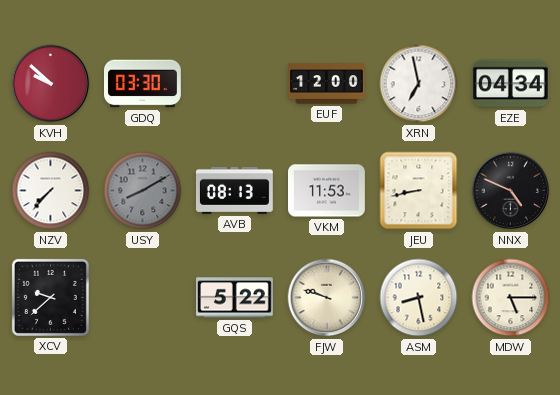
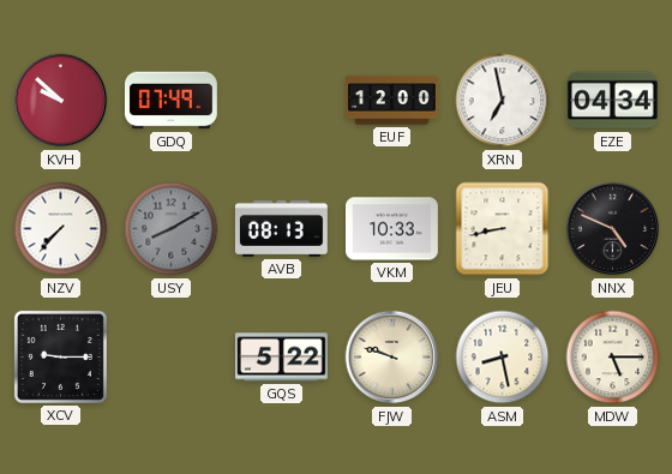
GDQ: 03:30 -> 07:49 (172, 101)
VKM: 11:53 -> 10:33 (392, 229)
XCV: 9:38 -> 9:15 (60, 356)
